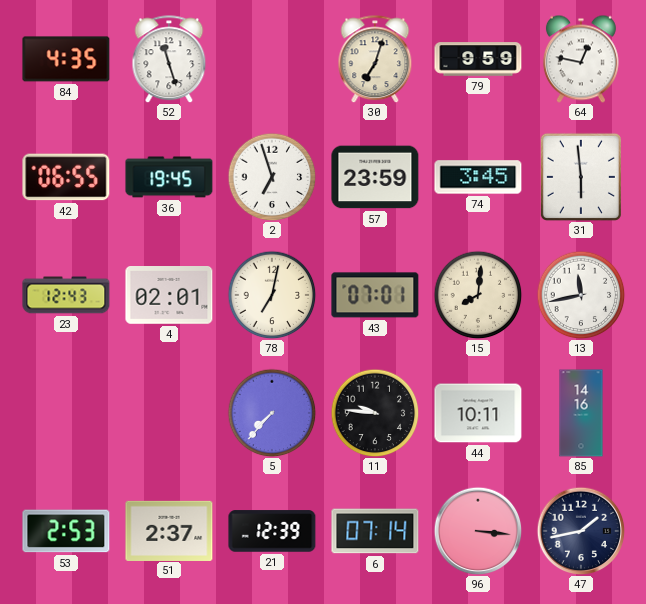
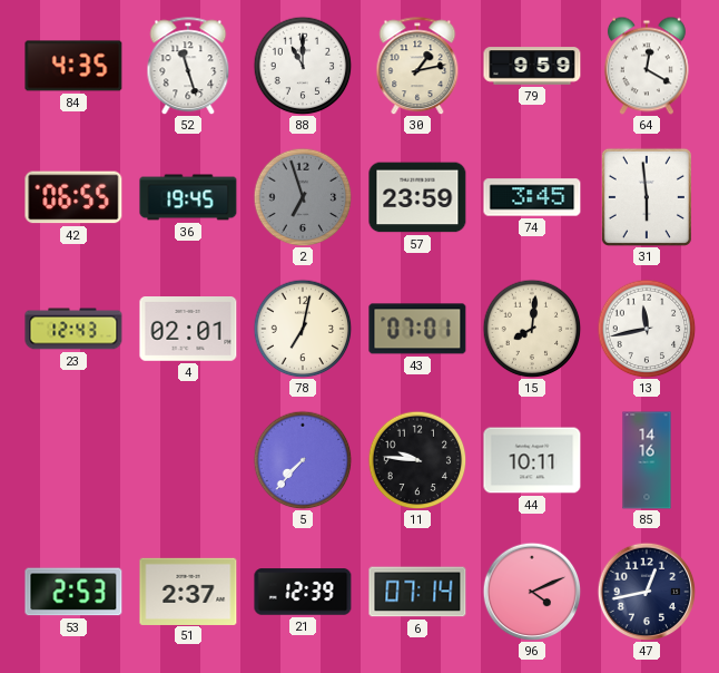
88: none -> 11:00 (303, 66)
30: 7:03 -> 1:13 (417, 66)
64: 12:47 -> 12:20 (647, 66)
2 dial: white -> grey (303, 197)
96: 3:16 -> 4:11 (532, 592)
47: 1:43 -> 12:43 (647, 592)
